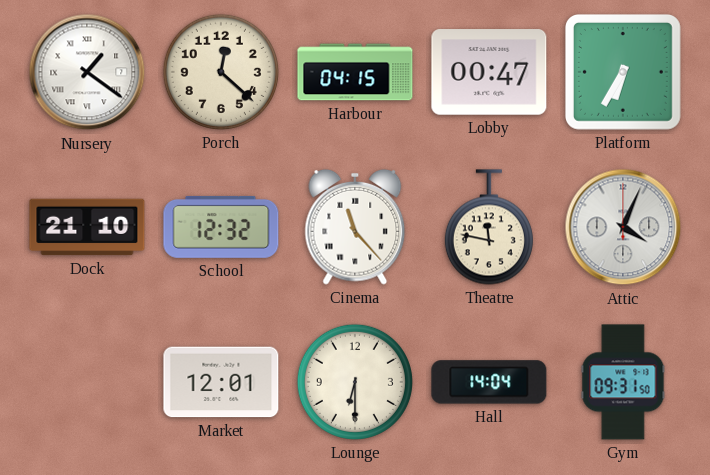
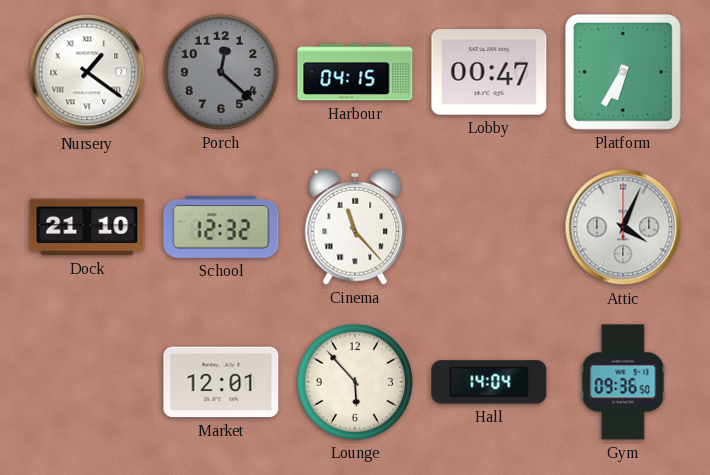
Porch dial: cream -> grey (221, 72)
Theatre: 11:47 -> none (489, 227)
Lounge: 6:30 -> 5:53 (355, 382)
Gym: 09:31 -> 09:36 (623, 382)
